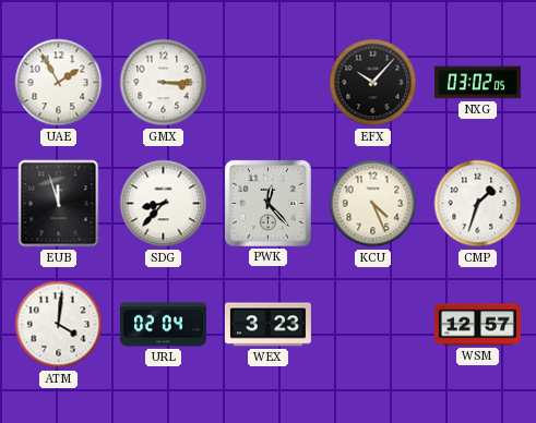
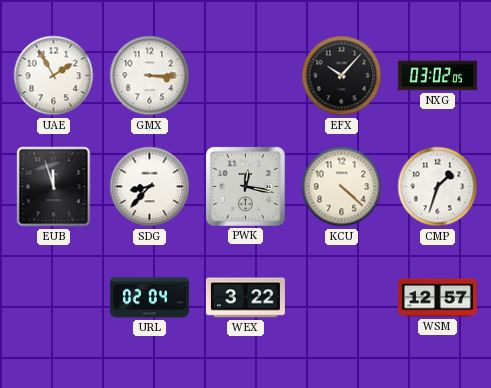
PWK: 12:23 -> 12:17 (245, 186)
KCU: 4:26 -> 4:22 (342, 187)
ATM: 4:01 -> none (59, 325)
WEX: 3:23 -> 3:22 (245, 298)
